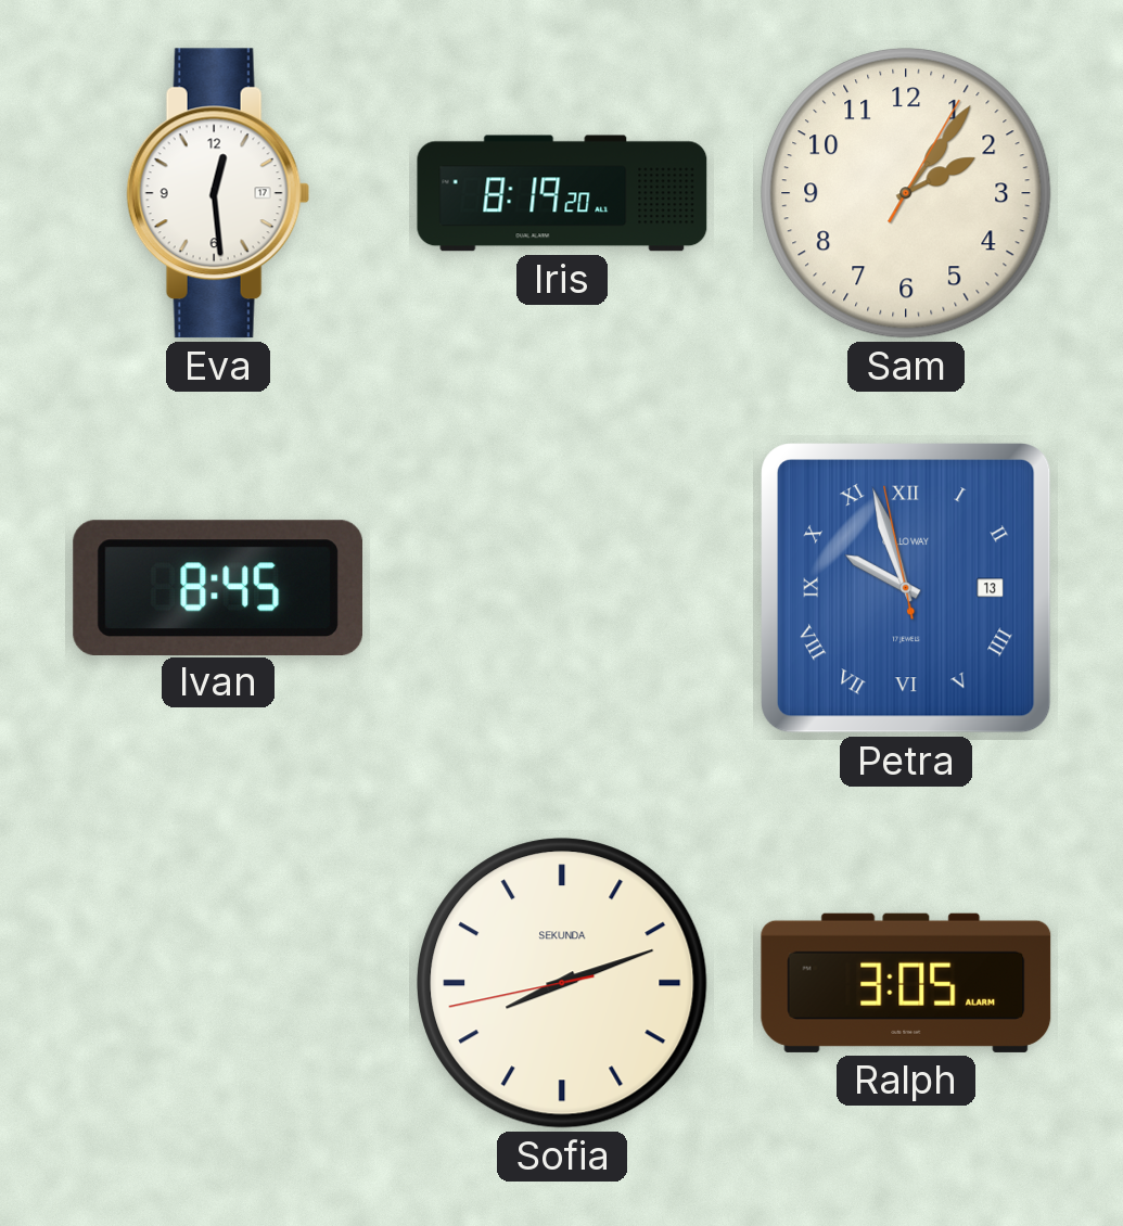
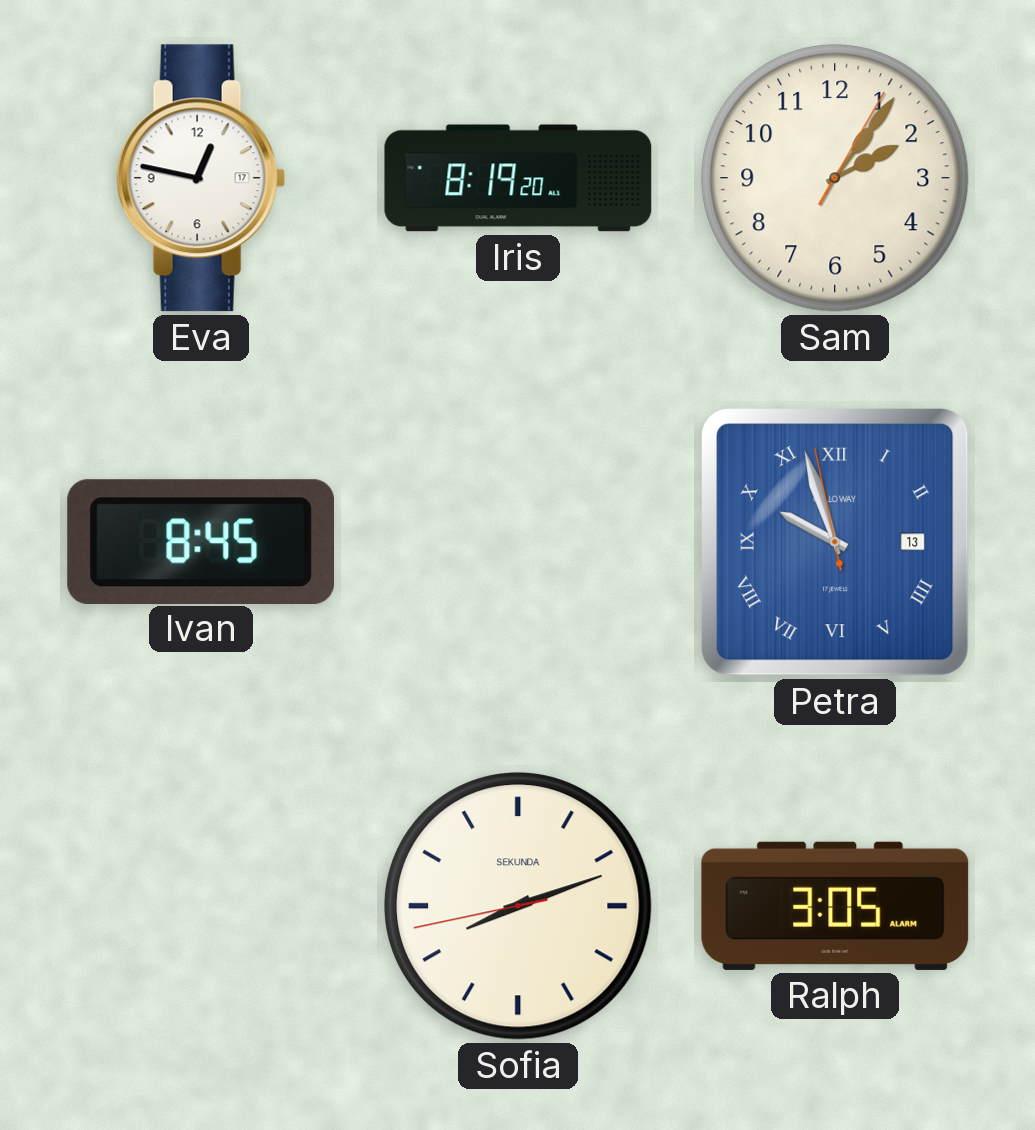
Eva: 12:29 -> 12:47 (201, 178)
